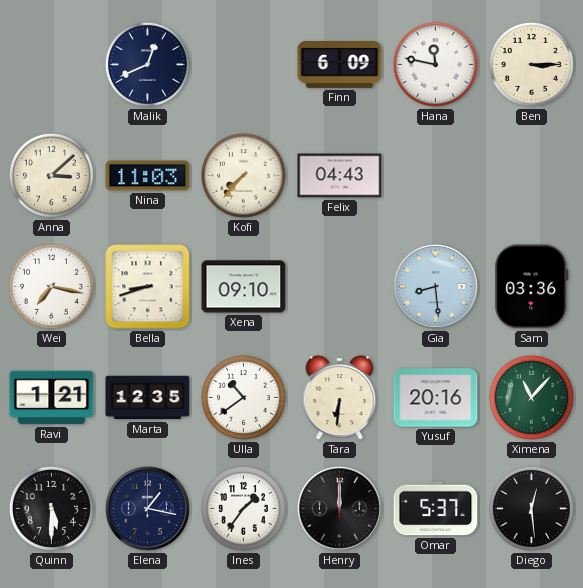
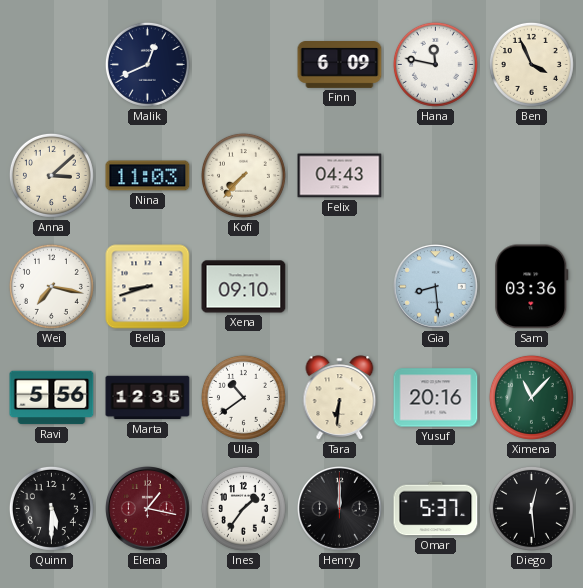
Ben: 3:15 -> 3:56 (531, 64)
Ravi: 1:21 -> 5:56 (52, 398)
Elena dial: navy -> burgundy (148, 509)
